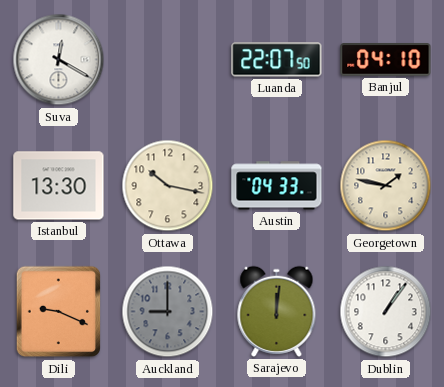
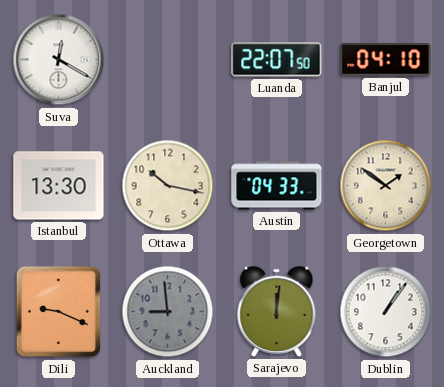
Georgetown: 1:47 -> 1:51 (386, 186)
Auckland: 9:00 -> 8:59 (168, 312)
